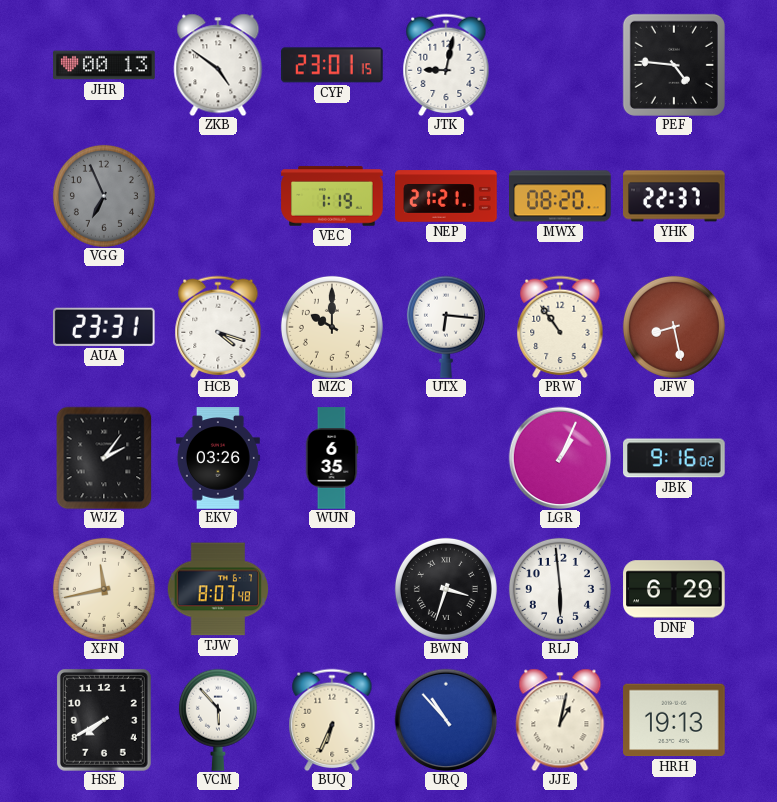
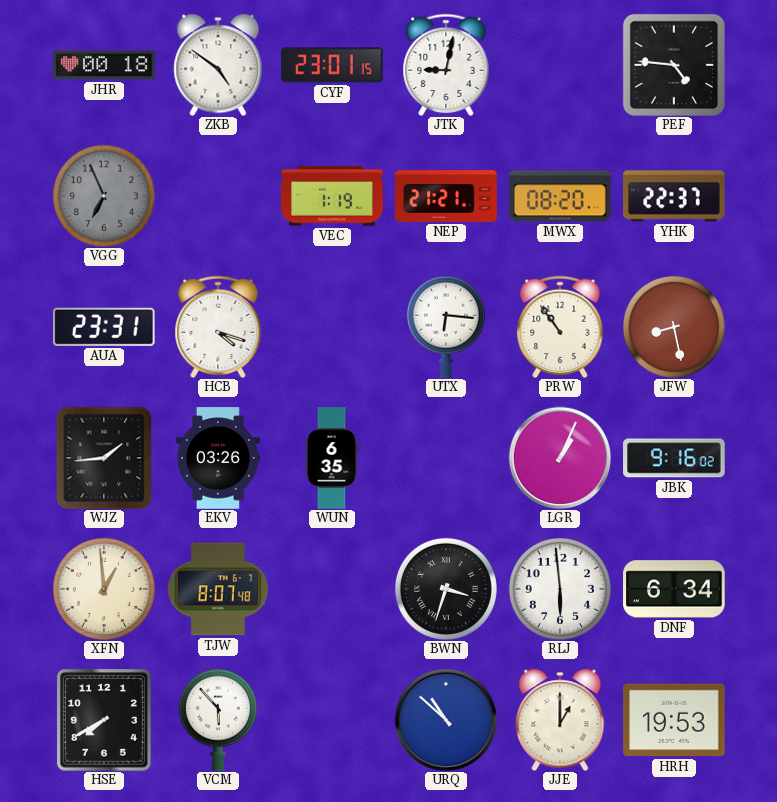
JHR: 00:13 -> 00:18 (104, 65)
MZC: 10:00 -> none (332, 327)
WJZ: 2:06 -> 1:44 (104, 458)
XFN: 11:43 -> 12:59 (104, 589)
DNF: 6:29 -> 6:34 (674, 589)
BUQ: 6:34 -> none (332, 720)
URQ: 10:53 -> 10:52 (446, 720)
JJE: 1:02 -> 1:00 (560, 720)
HRH: 19:13 -> 19:53 (674, 720)
